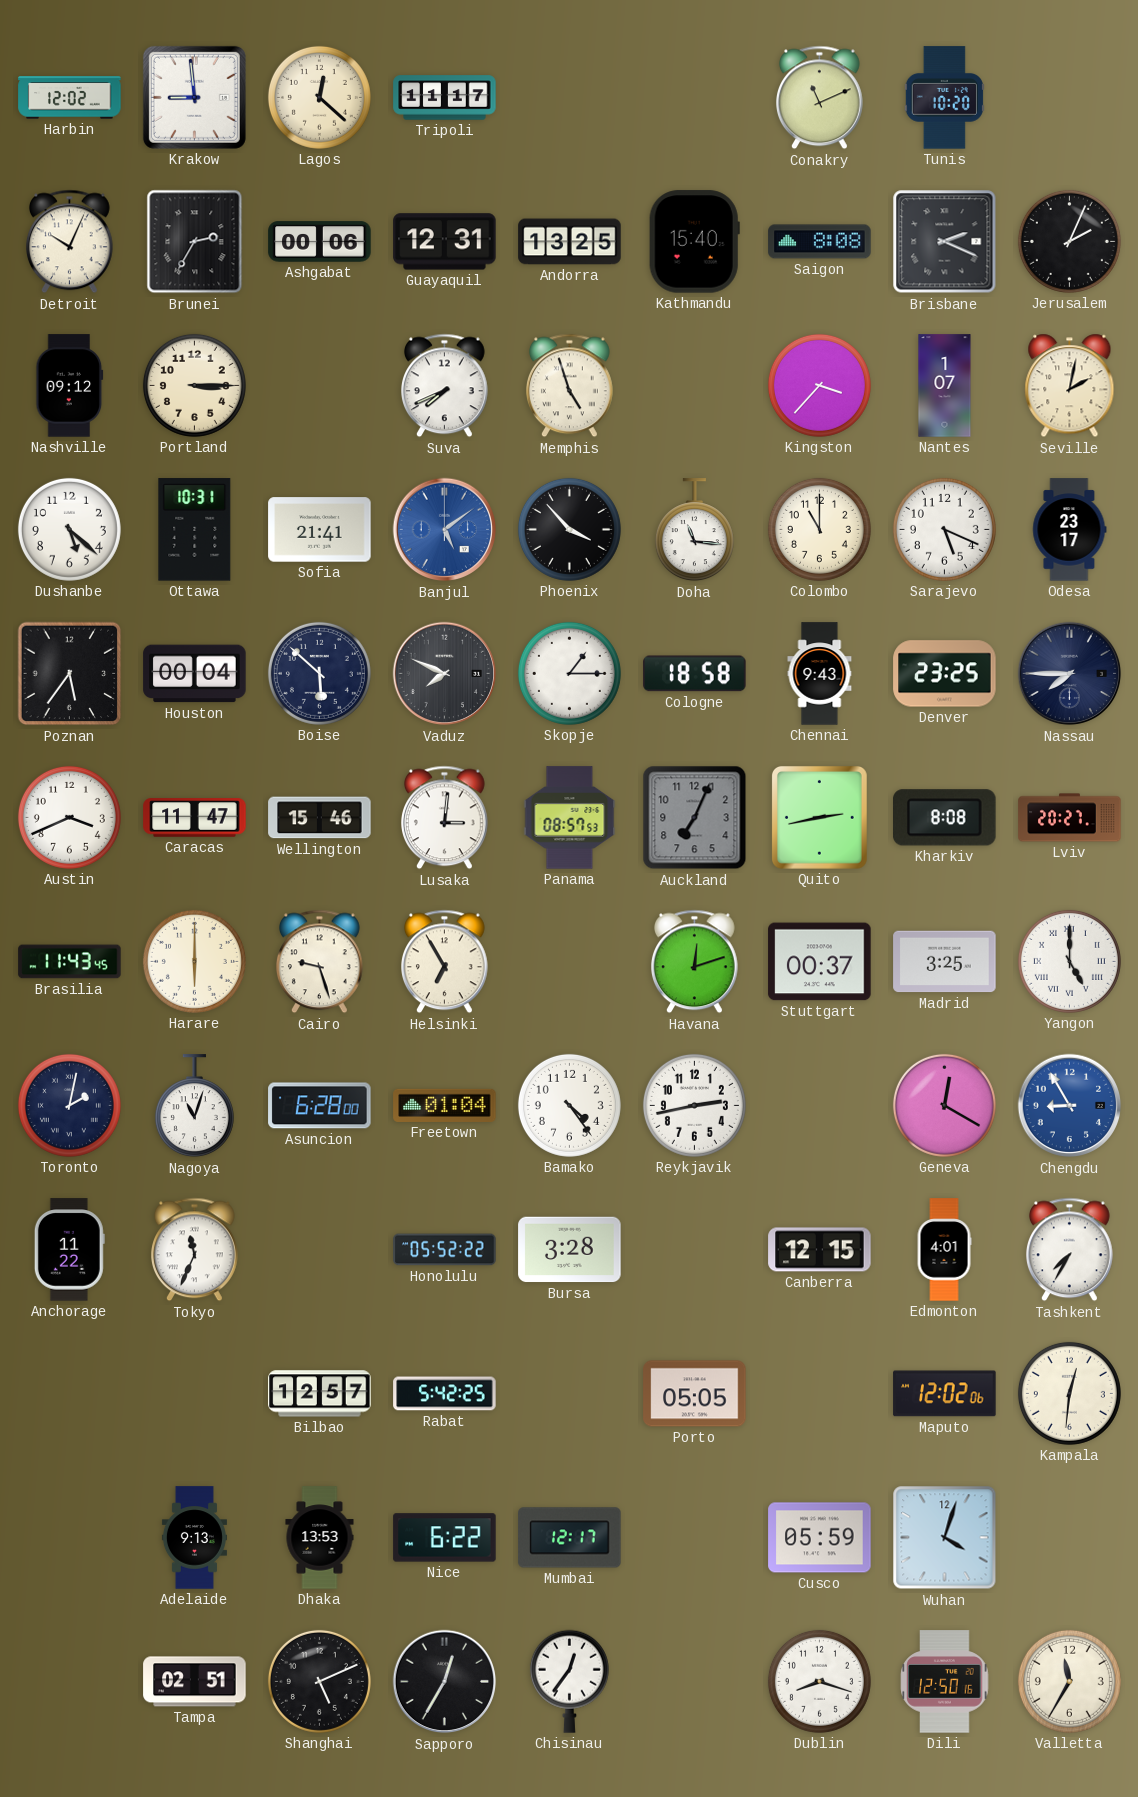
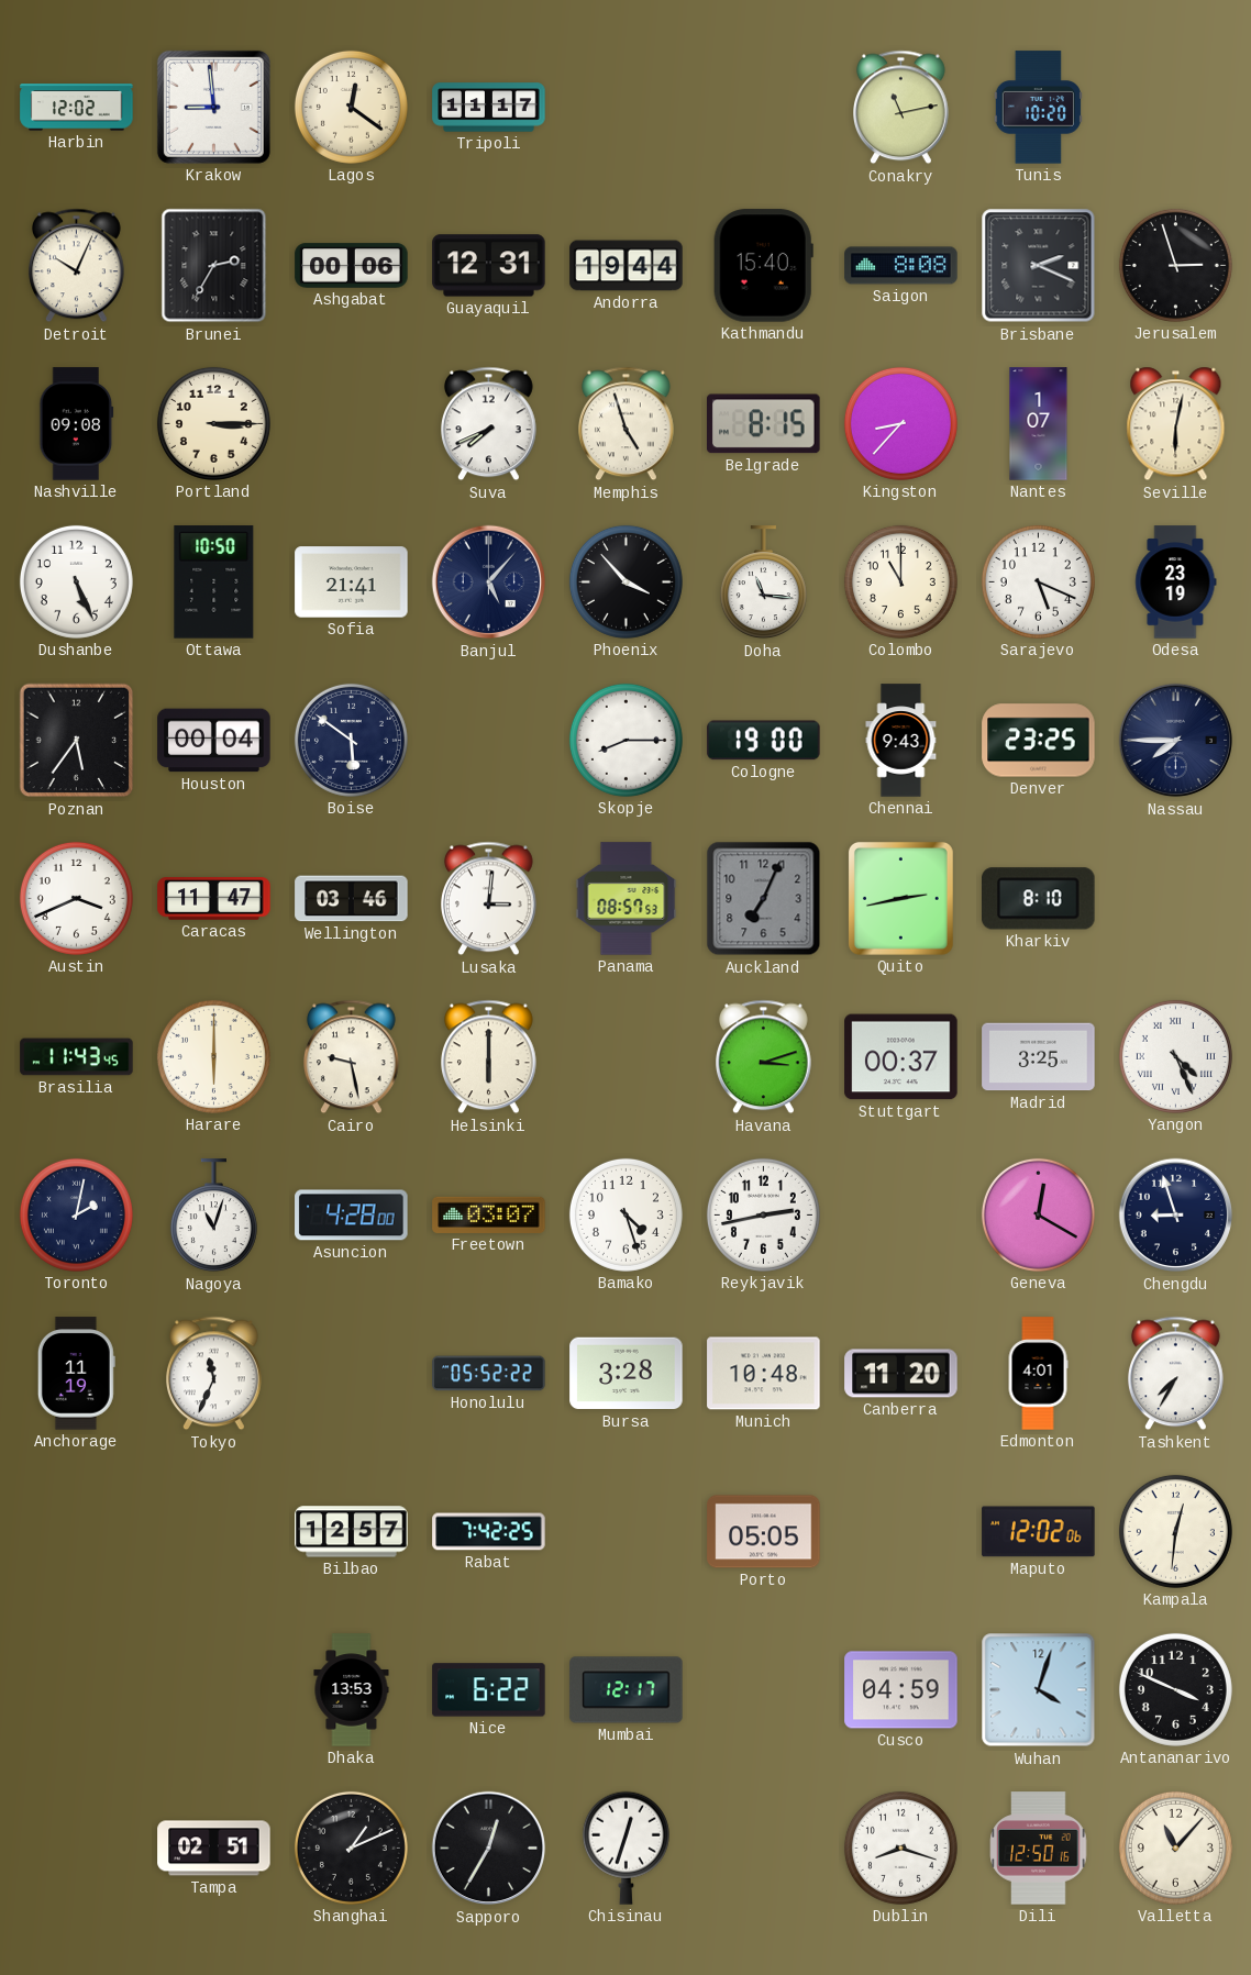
Lagos: 12:22 -> 12:21 (351, 107)
Conakry: 11:11 -> 11:13 (901, 108)
Andorra: 13:25 -> 19:44 (627, 266)
Jerusalem: 2:04 -> 2:57 (1175, 265)
Nashville: 09:12 -> 09:08 (77, 424)
Belgrade: none -> 8:15 (764, 424)
Kingston: 3:37 -> 8:37 (900, 423)
Seville: 2:02 -> 6:02 (1176, 424)
Dushanbe: 5:22 -> 5:26 (76, 581)
Ottawa: 10:31 -> 10:50 (214, 582)
Banjul: 5:09 -> 5:07 (489, 582)
Banjul dial: blue -> navy (489, 582)
Odesa: 23:17 -> 23:19 (1176, 582)
Boise: 5:52 -> 5:51 (351, 740)
Vaduz: 7:49 -> none (445, 674)
Skopje: 1:15 -> 8:15 (625, 740)
Cologne: 18:58 -> 19:00 (764, 741)
Wellington: 15:46 -> 03:46 (352, 899)
Kharkiv: 8:08 -> 8:10 (1039, 899)
Lviv: 20:27 -> none (1070, 818)
Cairo: 9:27 -> 9:28 (352, 1057)
Helsinki: 6:55 -> 6:00 (489, 1057)
Havana: 12:12 -> 3:12 (764, 1057)
Yangon: 5:00 -> 4:26 (1175, 1056)
Asuncion: 6:28 -> 4:28 (352, 1216)
Freetown: 01:04 -> 03:07 (489, 1214)
Bamako: 4:24 -> 4:27 (625, 1214)
Chengdu: 8:55 -> 8:57 (1176, 1216)
Chengdu dial: blue -> navy (1176, 1216)
Anchorage: 11:22 -> 11:19 (76, 1374)
Munich: none -> 10:48 (764, 1374)
Canberra: 12:15 -> 11:20 (901, 1374)
Rabat: 5:42 -> 7:42 (489, 1532)
Adelaide: 9:13 -> none (194, 1538)
Cusco: 05:59 -> 04:59 (901, 1690)
Antananarivo: none -> 3:49 (1175, 1689)
Shanghai: 5:11 -> 1:11 (351, 1848)
Chisinau: 12:36 -> 12:33 (625, 1848)
Valletta: 11:35 -> 11:07 (1175, 1848)
